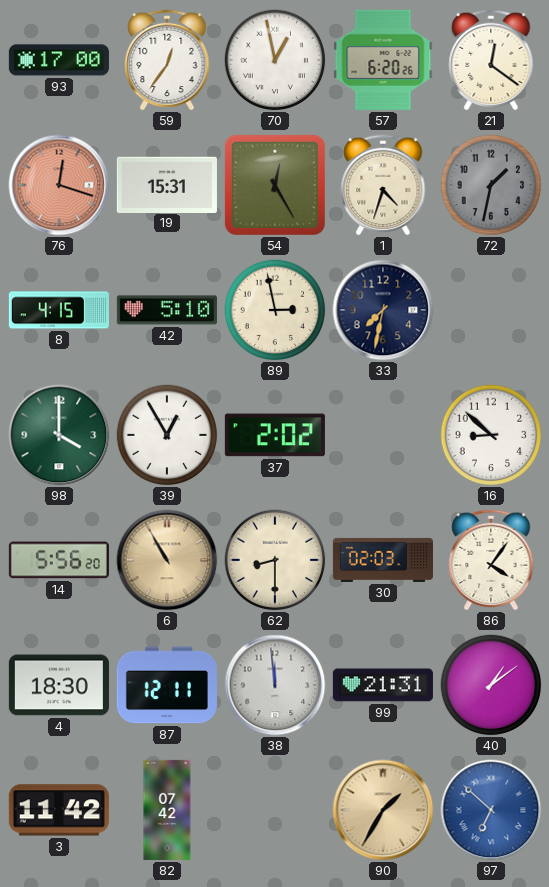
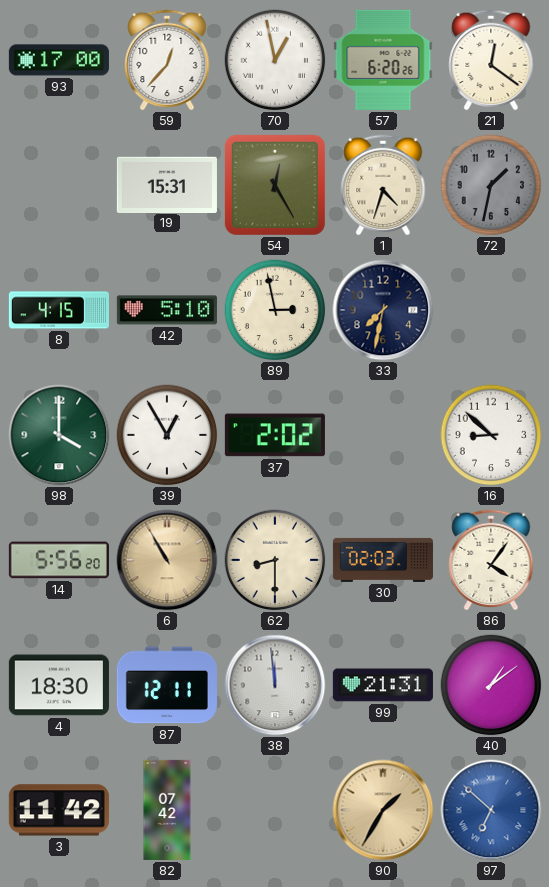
59: 12:36 -> 12:37 (167, 60)
76: 12:18 -> none (59, 185)
